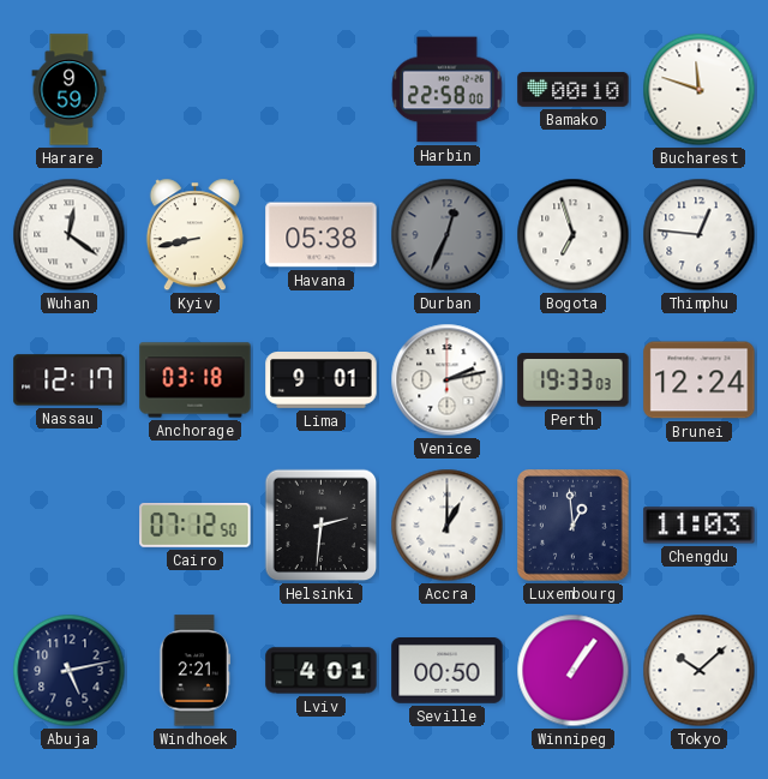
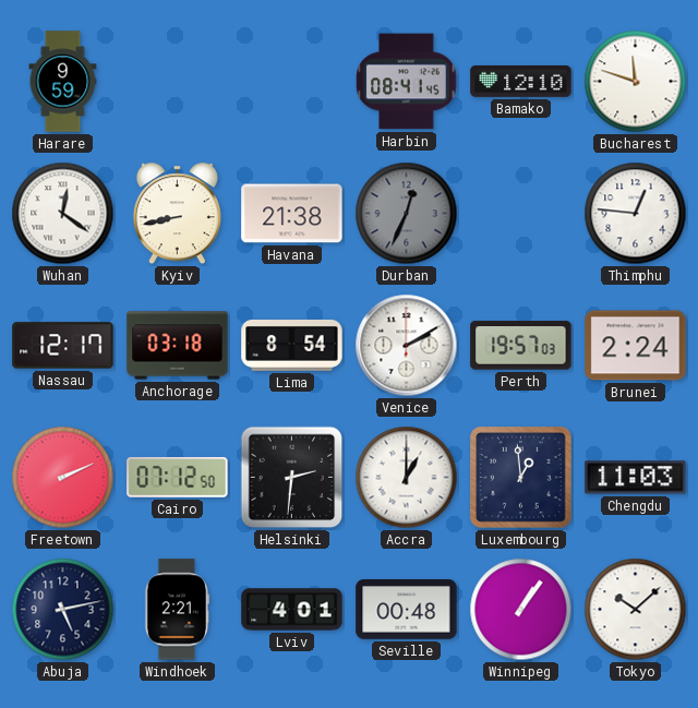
Harbin: 22:58 -> 08:41 (407, 82)
Bamako: 00:10 -> 12:10 (521, 81)
Havana: 05:38 -> 21:38 (292, 214)
Bogota: 6:57 -> none (574, 235)
Lima: 9:01 -> 8:54 (292, 346)
Venice: 2:13 -> 2:10 (407, 346)
Perth: 19:33 -> 19:57 (521, 346)
Brunei: 12:24 -> 2:24 (636, 346)
Freetown: none -> 2:11 (63, 478)
Seville: 00:50 -> 00:48 (407, 610)
